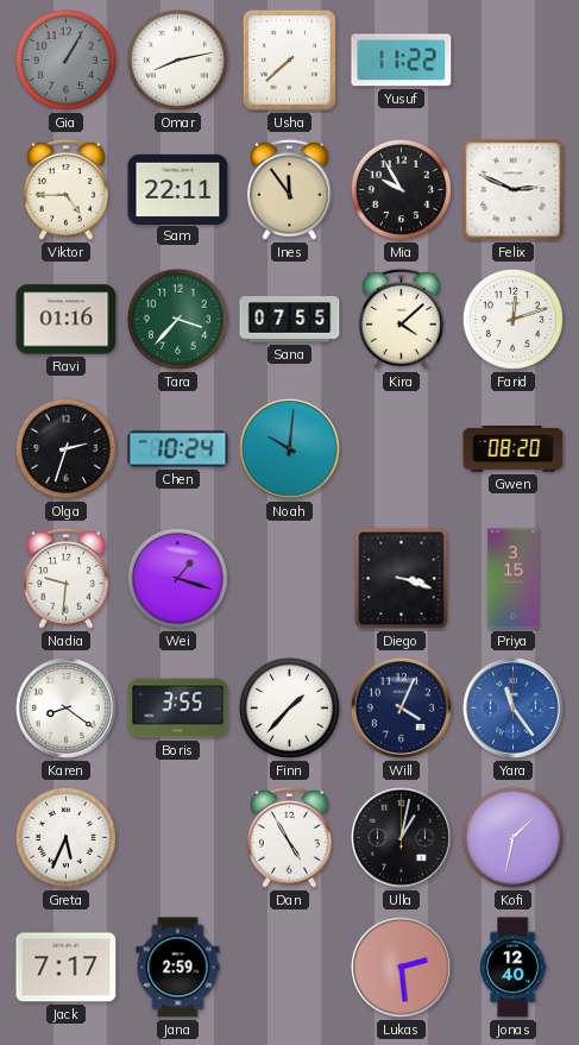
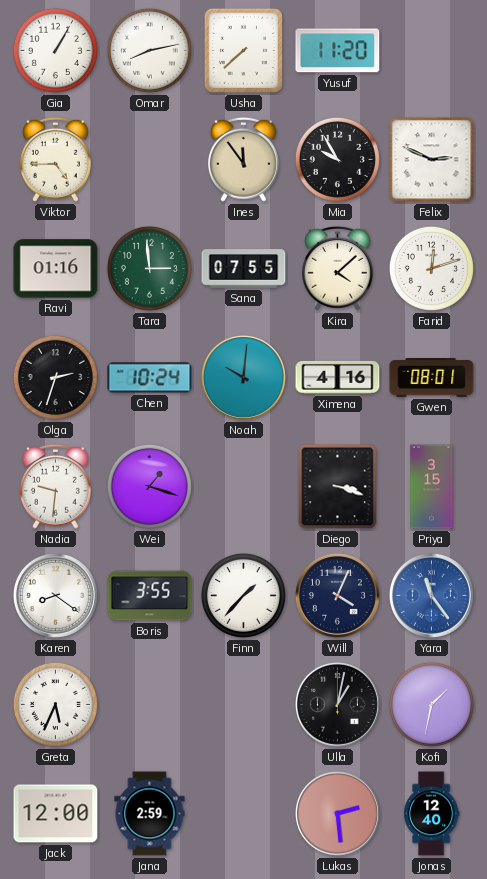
Gia dial: grey -> white (55, 50)
Yusuf: 11:22 -> 11:20 (338, 51)
Sam: 22:11 -> none (178, 189)
Tara: 3:37 -> 2:59 (149, 268)
Ximena: none -> 4:16 (338, 377)
Gwen: 08:20 -> 08:01 (432, 378)
Dan: 4:55 -> none (290, 837)
Jack: 7:17 -> 12:00 (56, 814)
